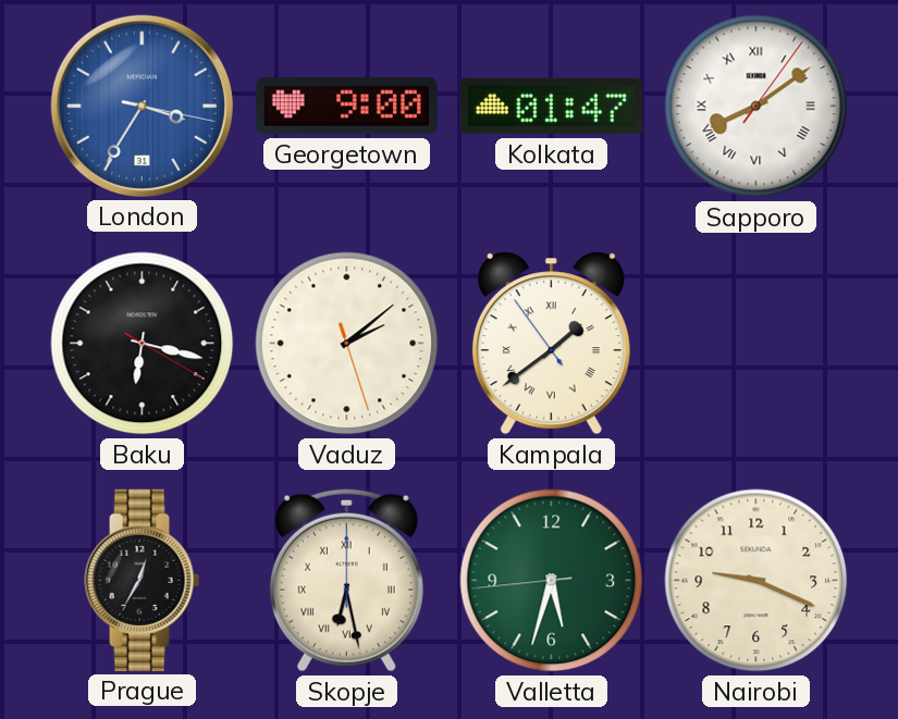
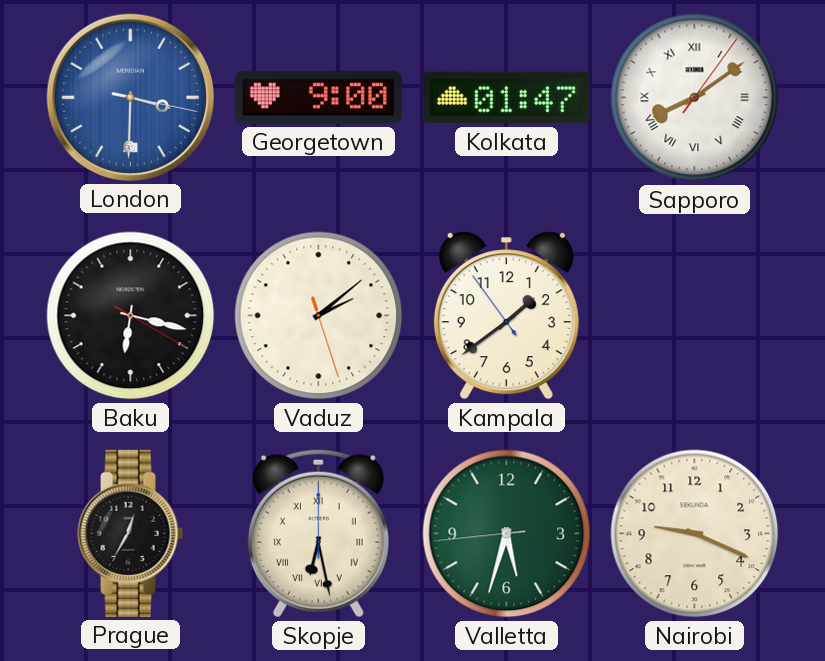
London: 3:35 -> 3:30 (130, 97)
Kampala numerals: Roman -> Arabic (506, 316)
